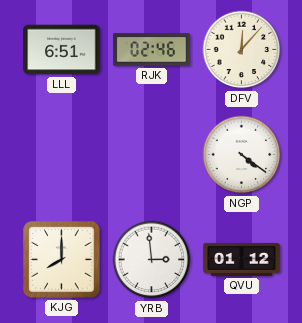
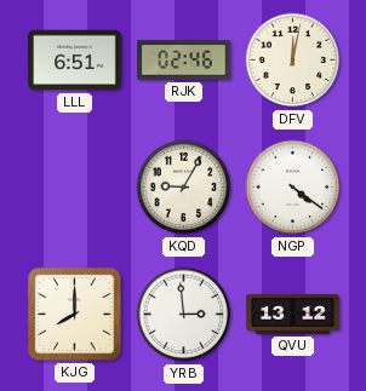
DFV: 12:07 -> 12:02 (293, 61)
KQD: none -> 9:05 (184, 188)
QVU: 01:12 -> 13:12 (293, 314)
